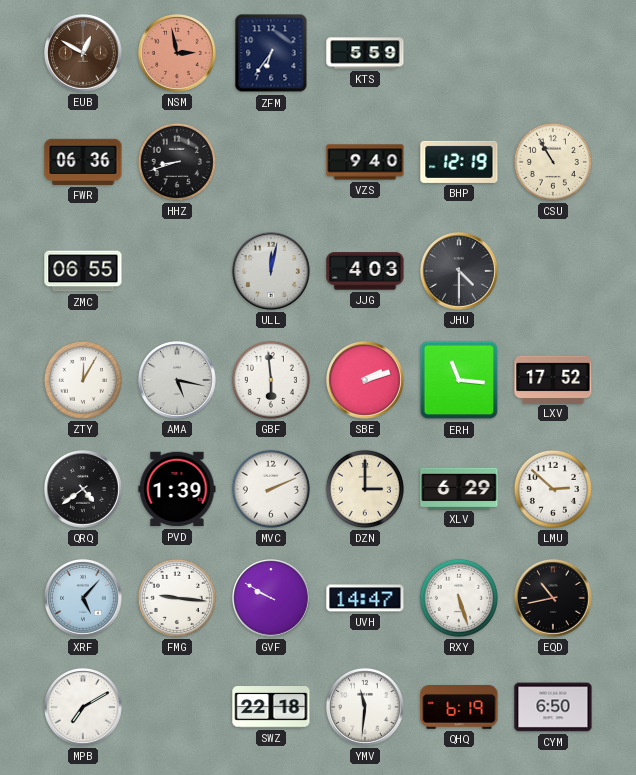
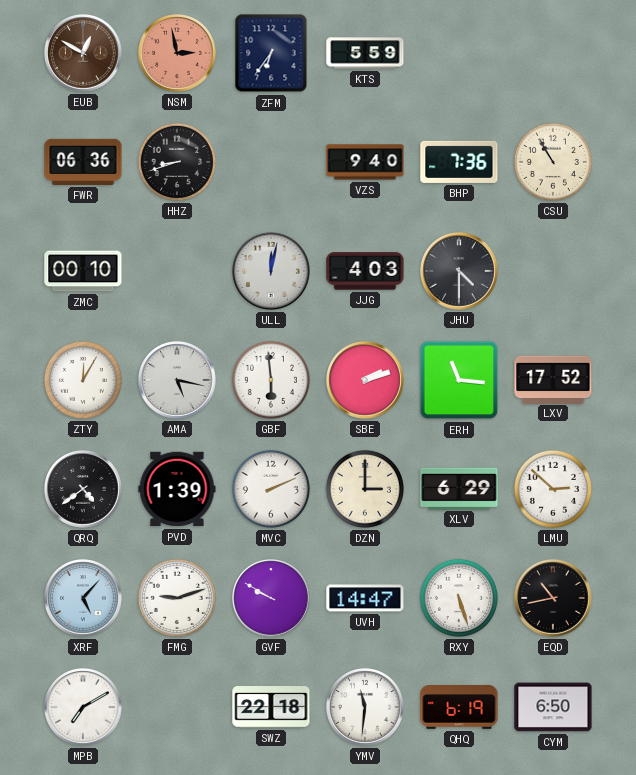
BHP: 12:19 -> 7:36 (459, 162)
ZMC: 06:55 -> 00:10 (83, 271)
FMG: 9:16 -> 9:12 (177, 598)
